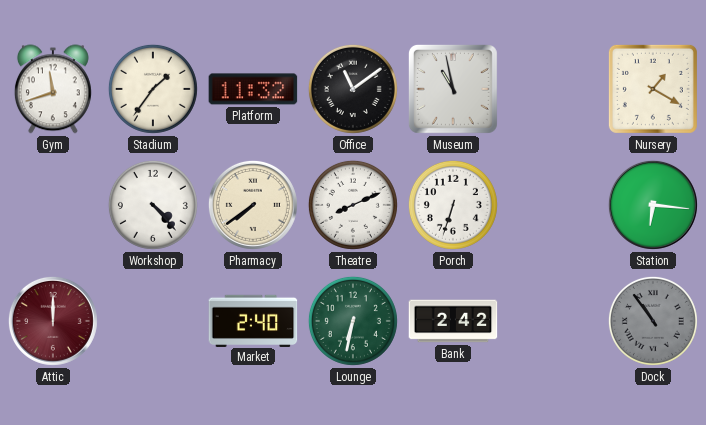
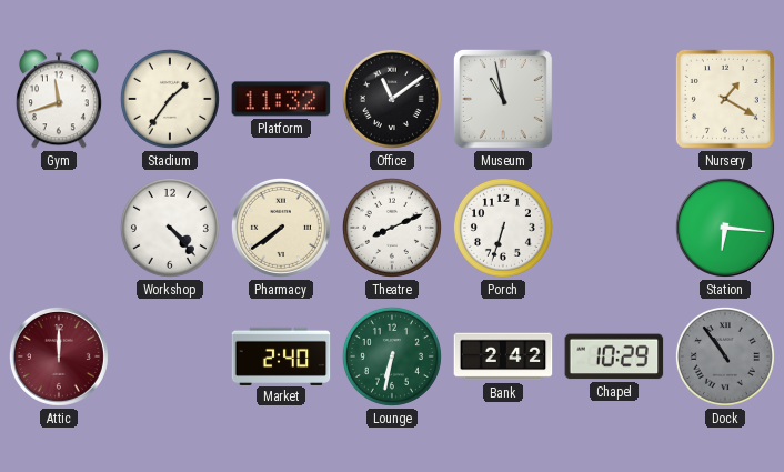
Chapel: none -> 10:29 (614, 356)
